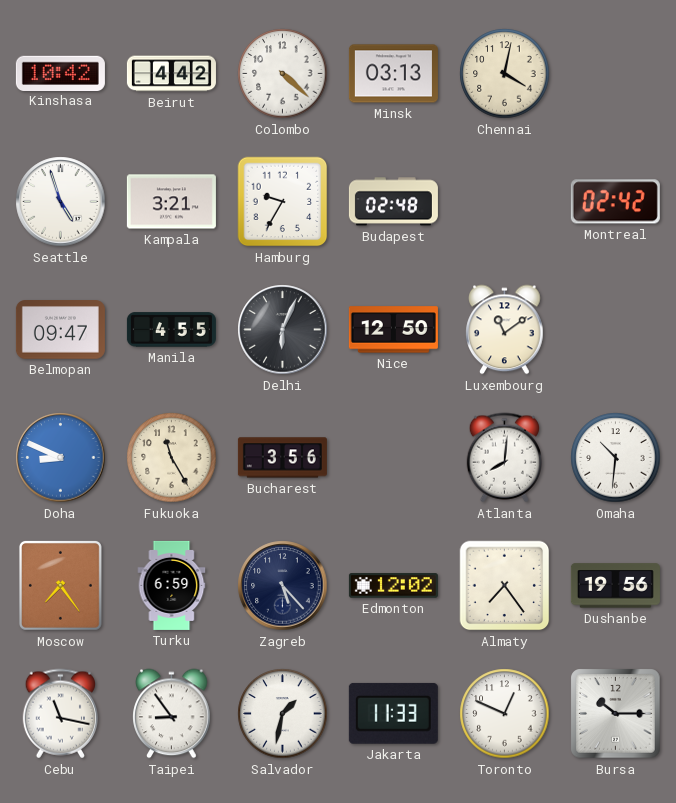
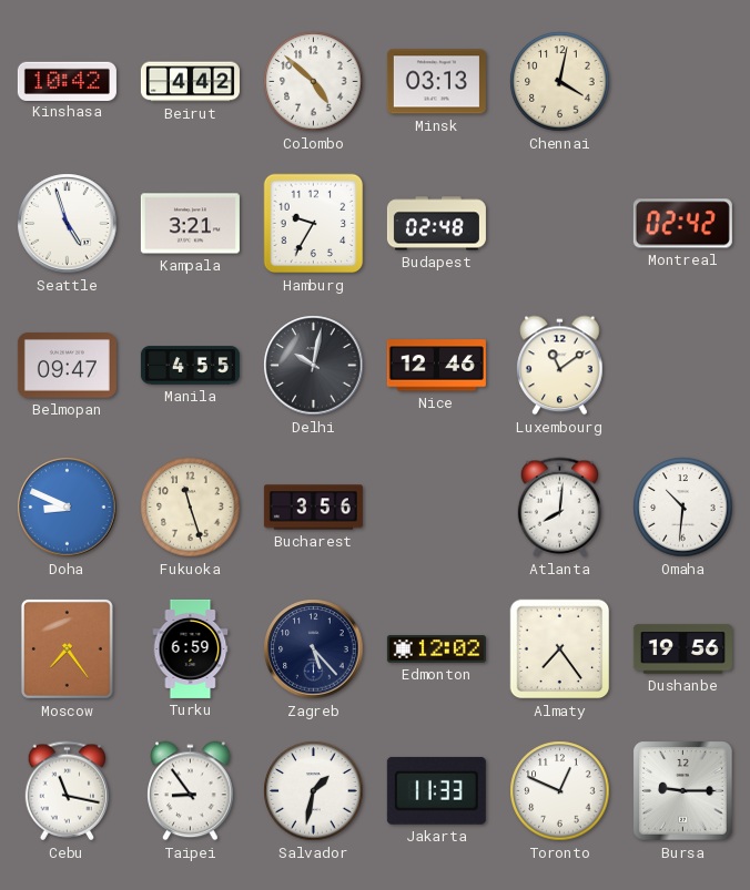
Colombo: 4:22 -> 4:52 (314, 82)
Delhi: 6:04 -> 10:02 (314, 366)
Nice: 12:50 -> 12:46 (436, 366)
Fukuoka: 11:25 -> 11:27 (191, 508)
Bursa: 10:15 -> 9:15 (683, 791)
